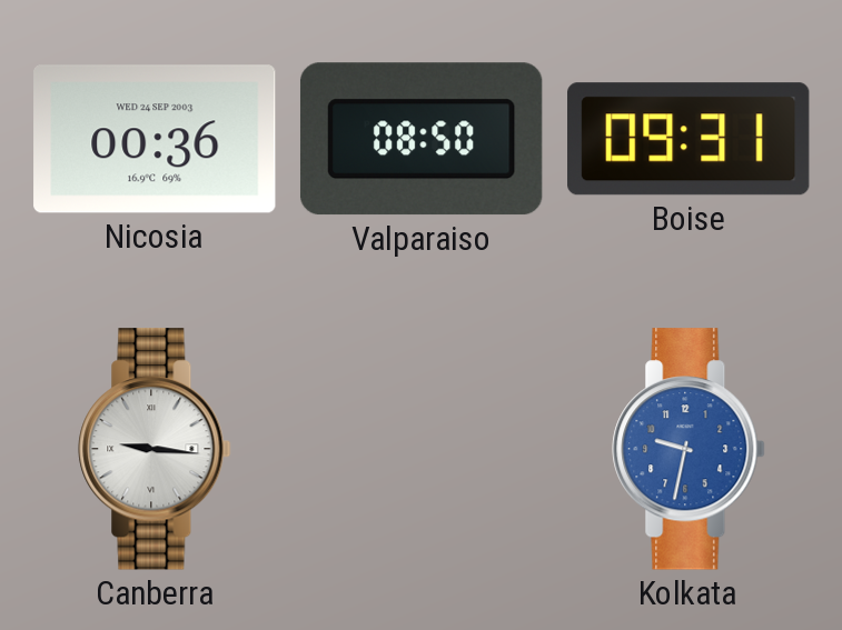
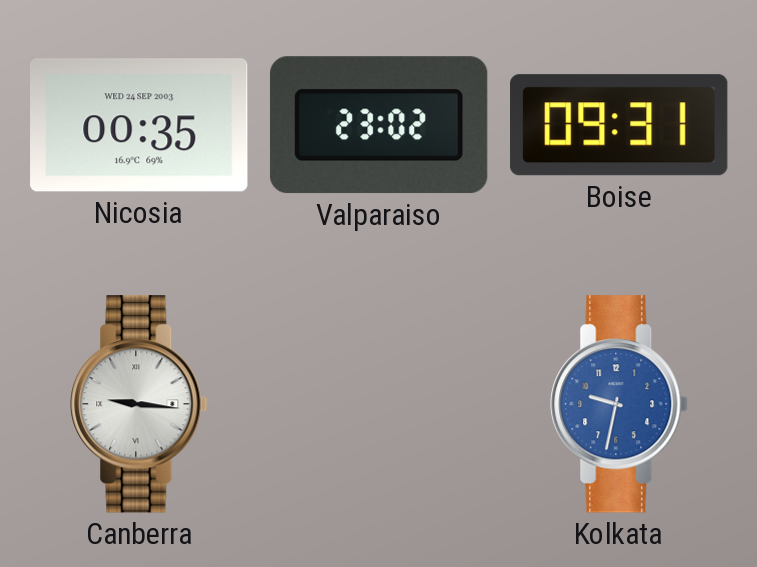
Nicosia: 00:36 -> 00:35 (139, 125)
Valparaiso: 08:50 -> 23:02 (379, 125)
